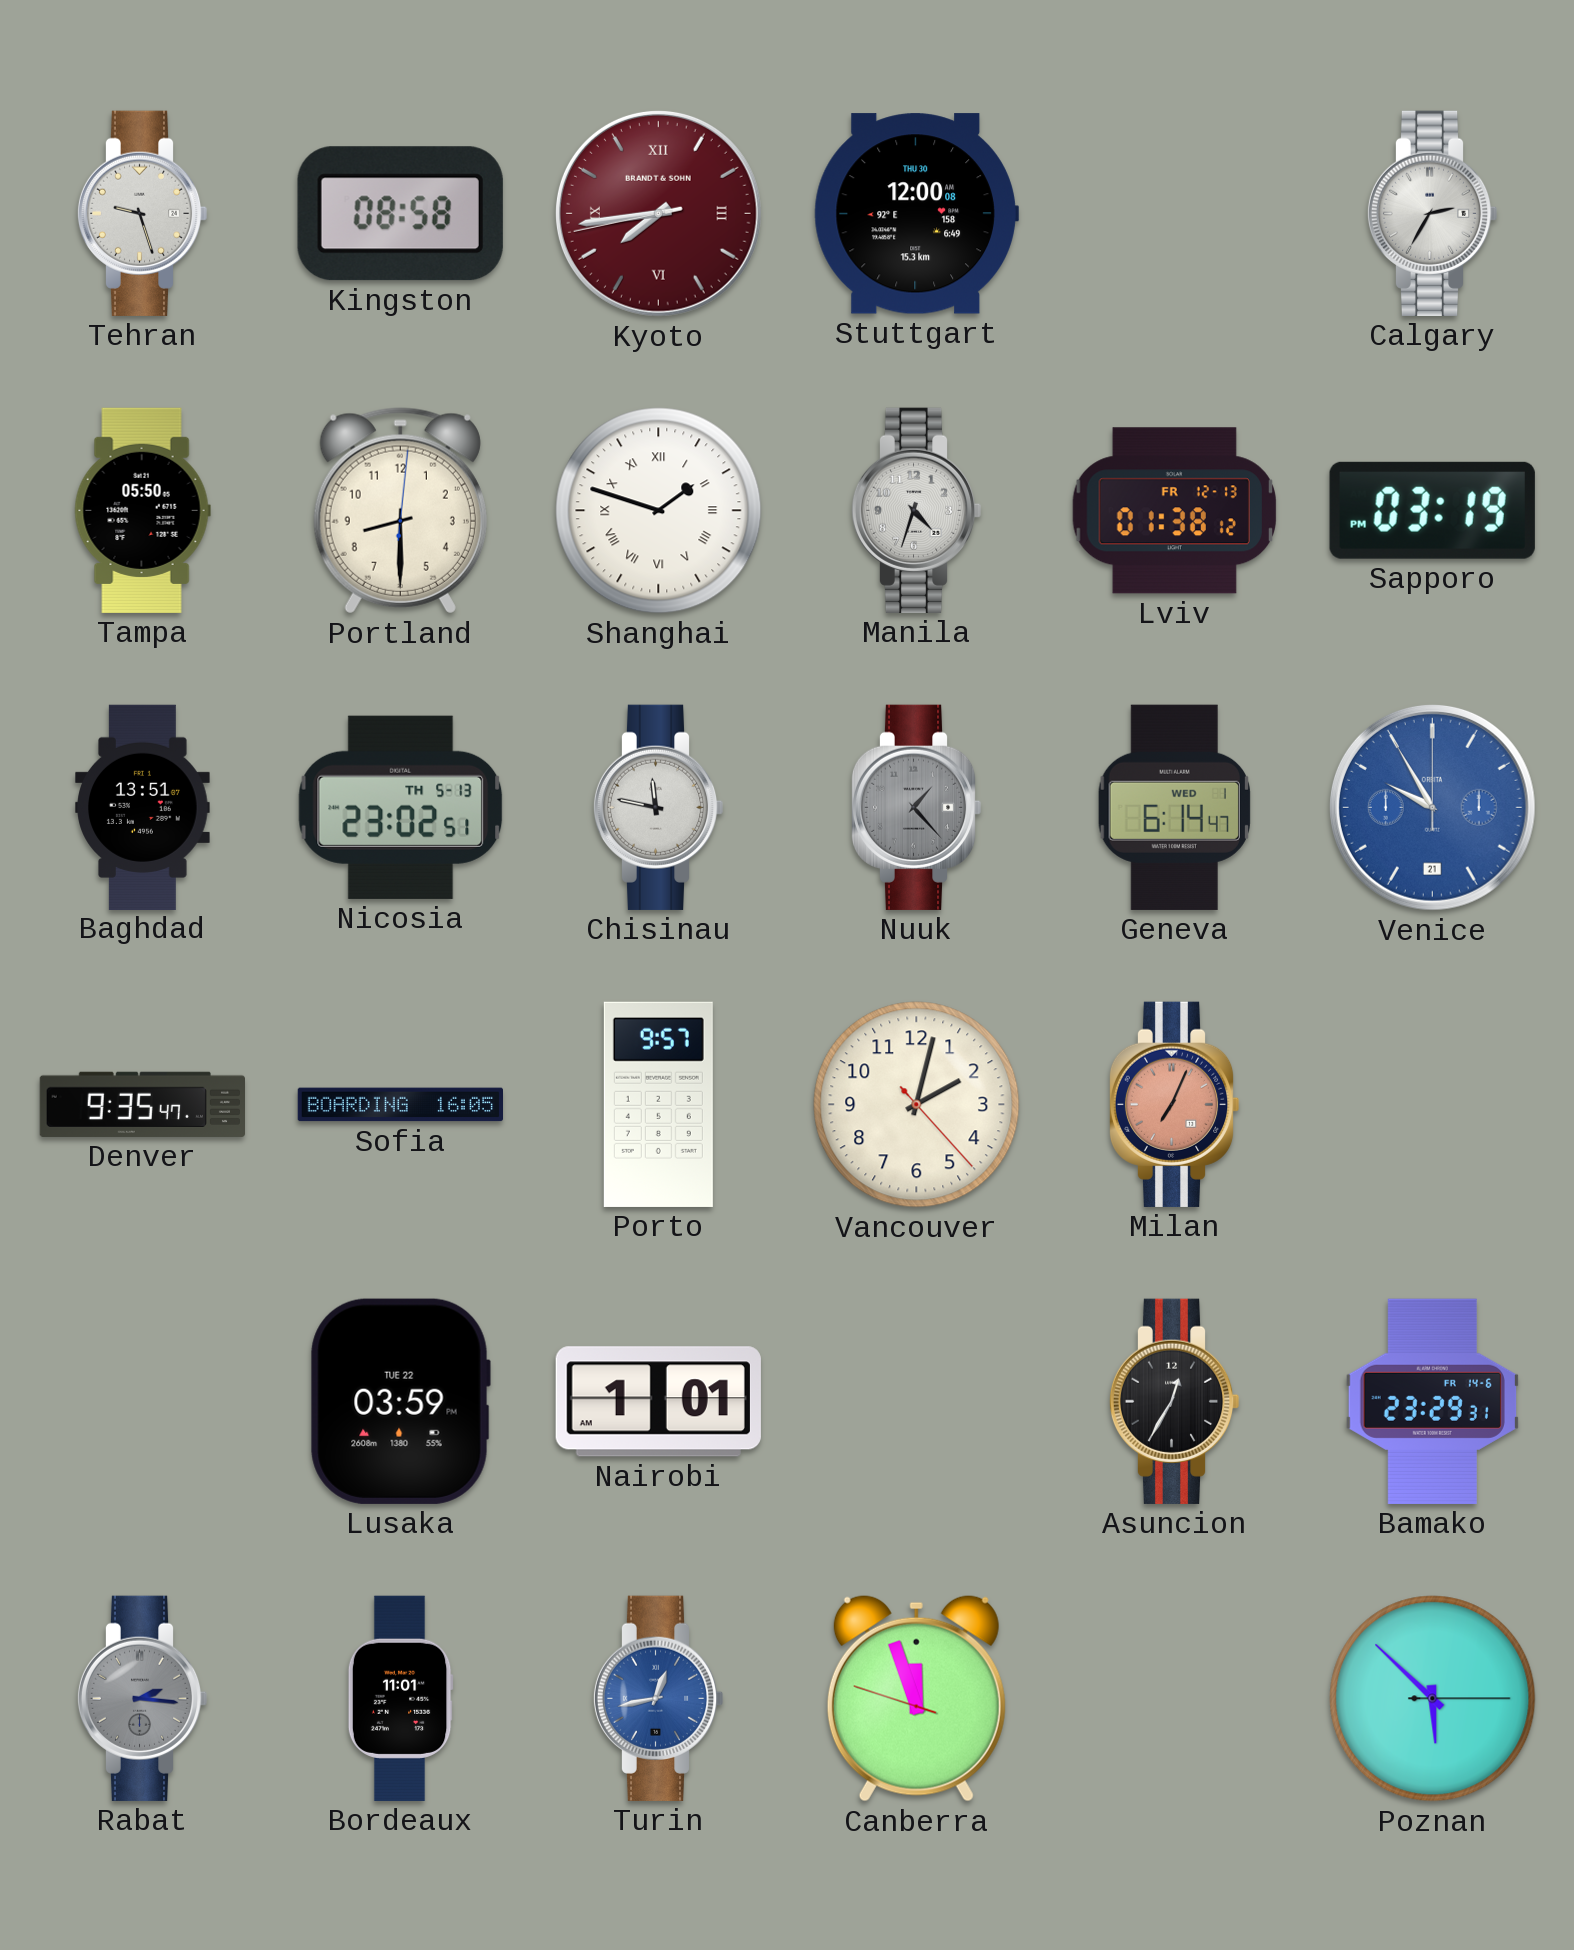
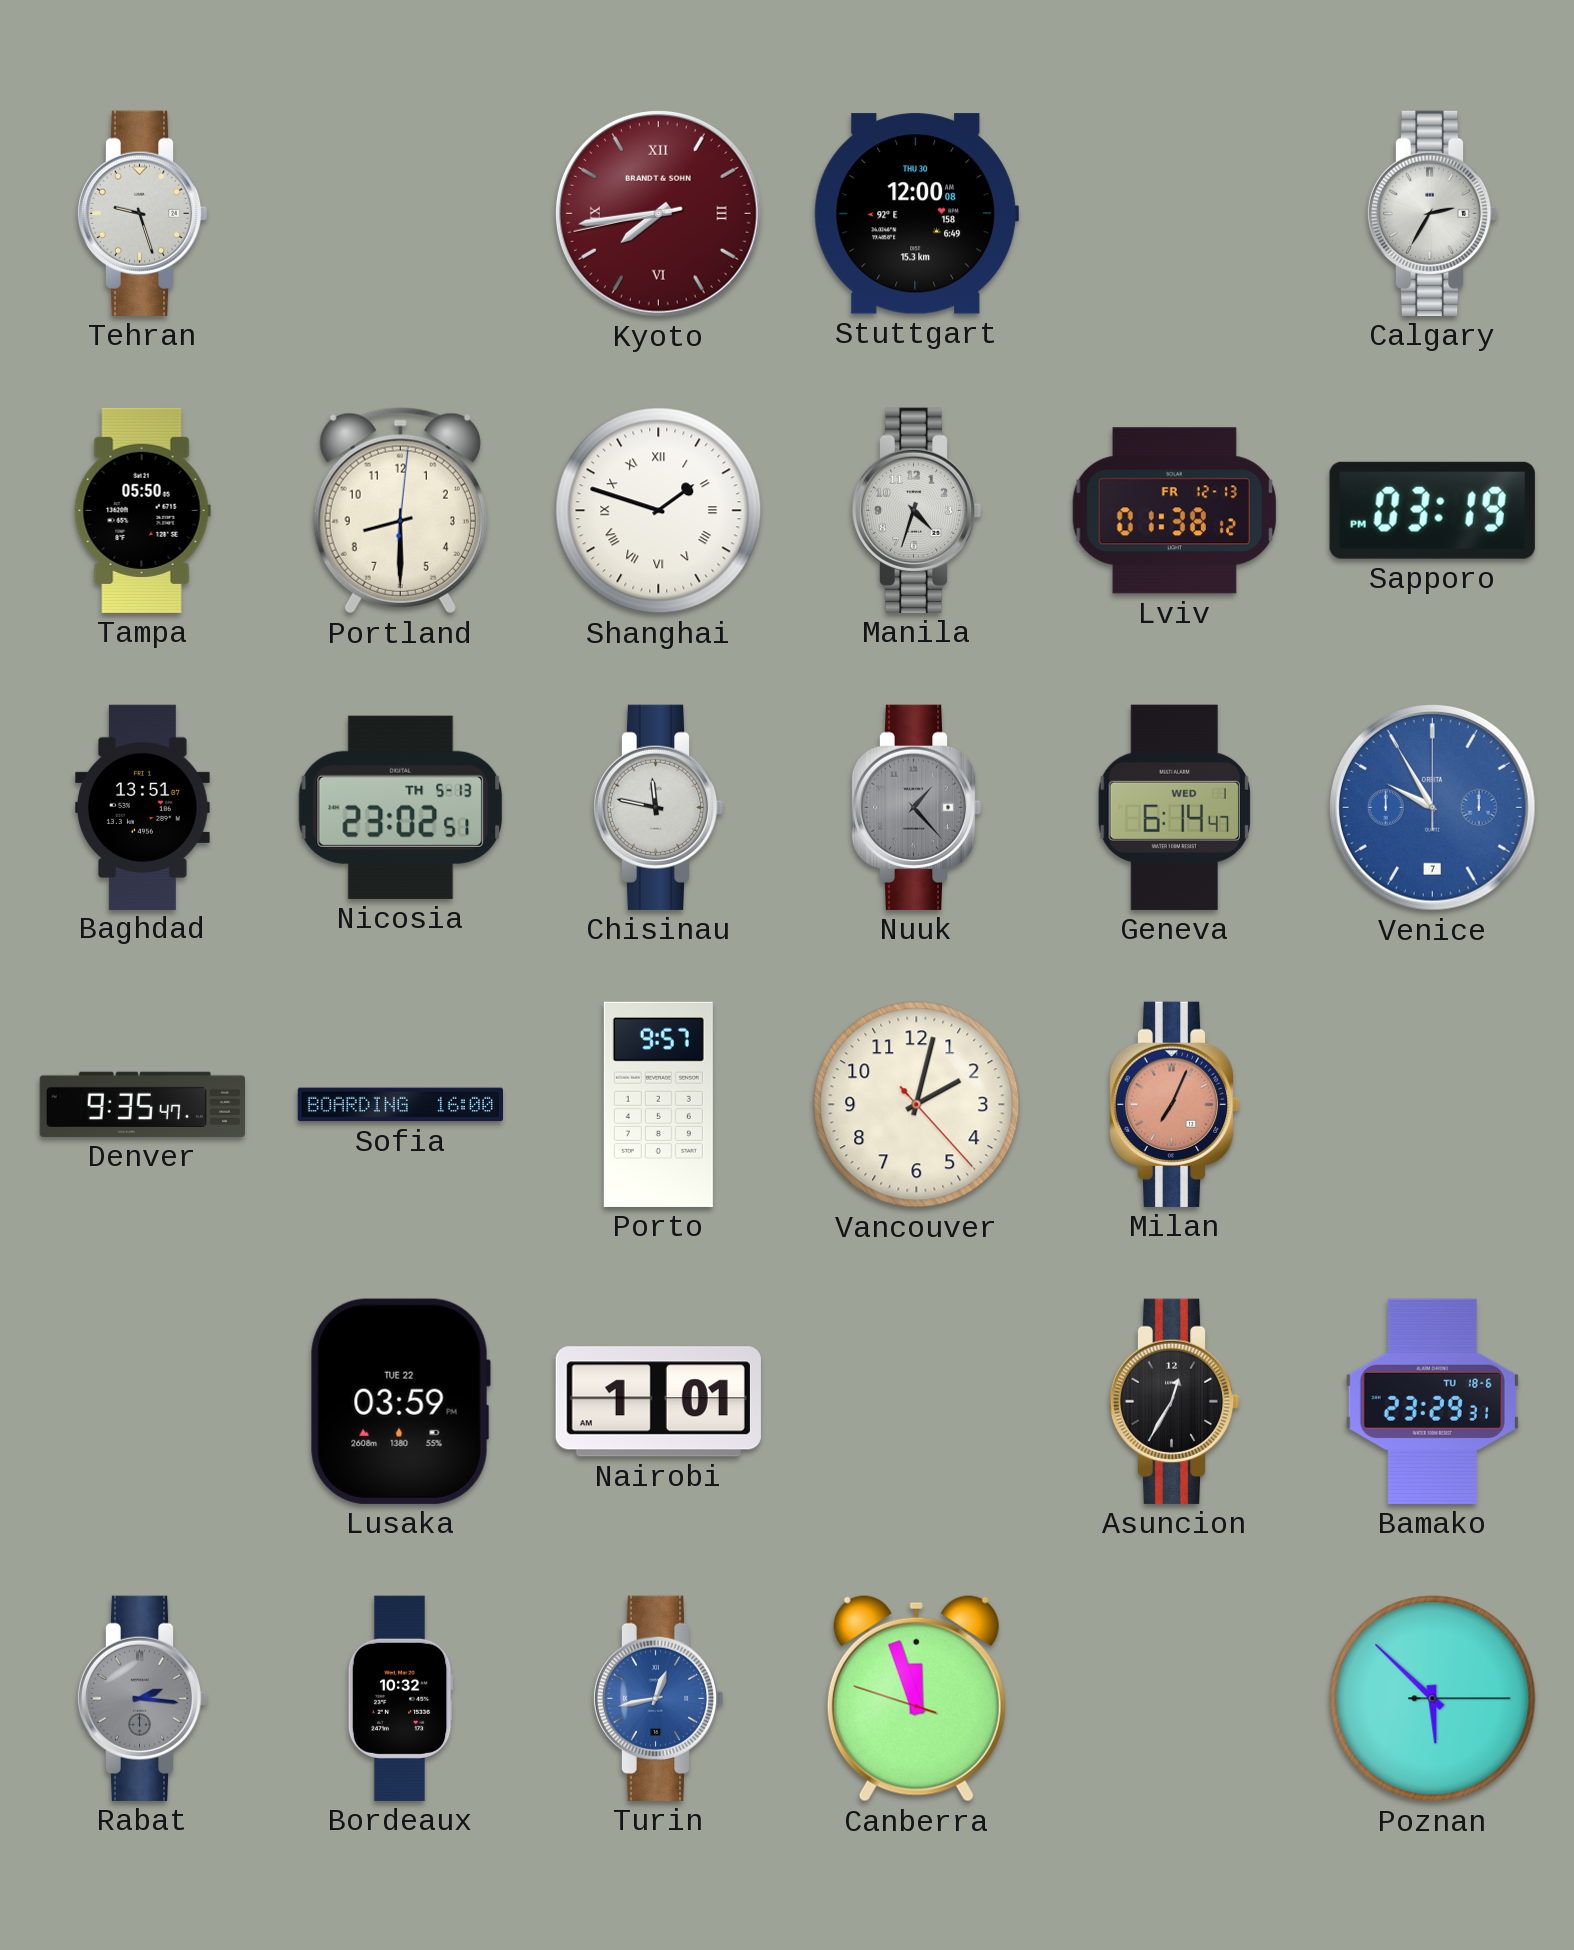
Kingston: 08:58 -> none (400, 214)
Venice date: 21 -> 7 (1432, 807)
Sofia: 16:05 -> 16:00 (400, 1105)
Bamako date: FR 14-6 -> TU 18-6 (1432, 1401)
Bordeaux: 11:01 -> 10:32 (400, 1698)
